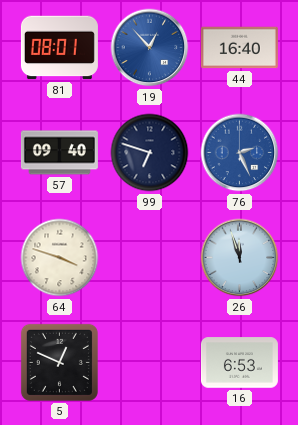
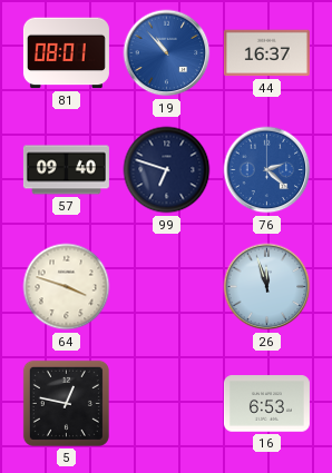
19: 12:53 -> 10:53 (167, 53)
44: 16:40 -> 16:37 (266, 53)
76: 2:26 -> 2:22 (267, 170)
5: 12:49 -> 12:47 (66, 403)
